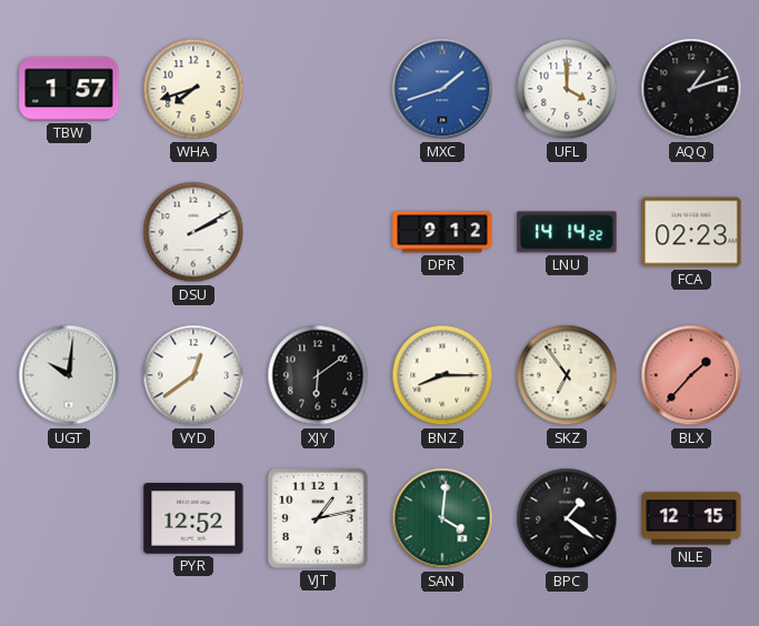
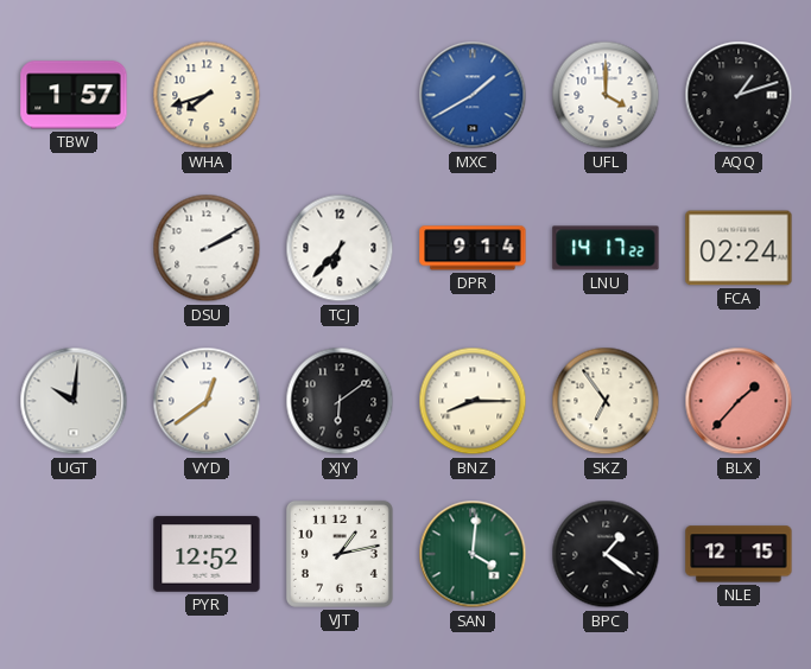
MXC: 1:42 -> 1:40 (473, 95)
TCJ: none -> 6:37 (340, 248)
DPR: 9:12 -> 9:14 (473, 248)
LNU: 14:14 -> 14:17 (606, 248)
FCA: 02:23 -> 02:24 (739, 248)
